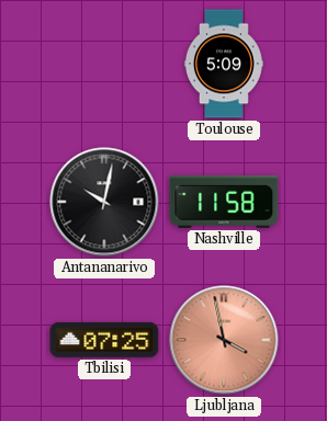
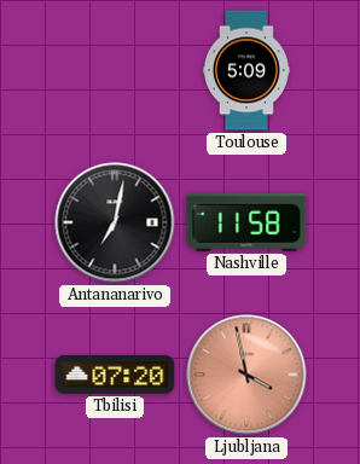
Antananarivo: 10:02 -> 7:02 (115, 222)
Tbilisi: 07:25 -> 07:20 (115, 375)
